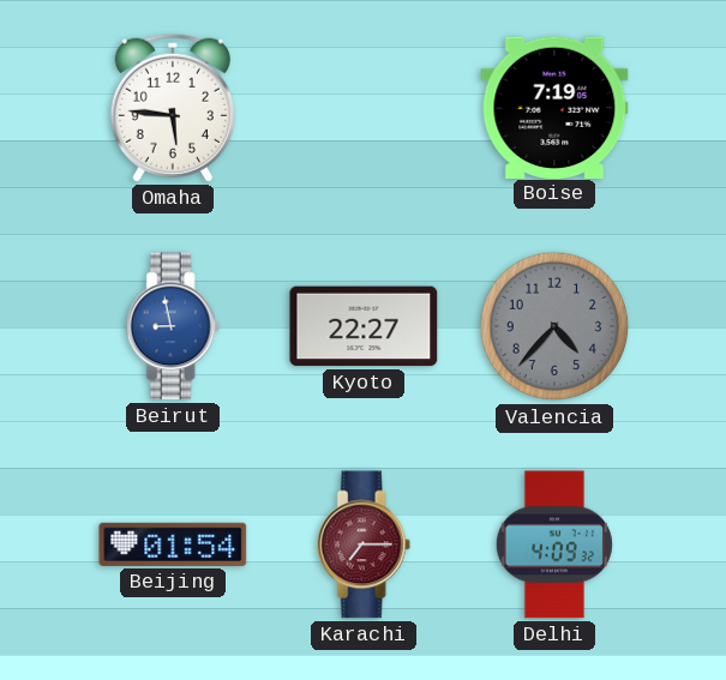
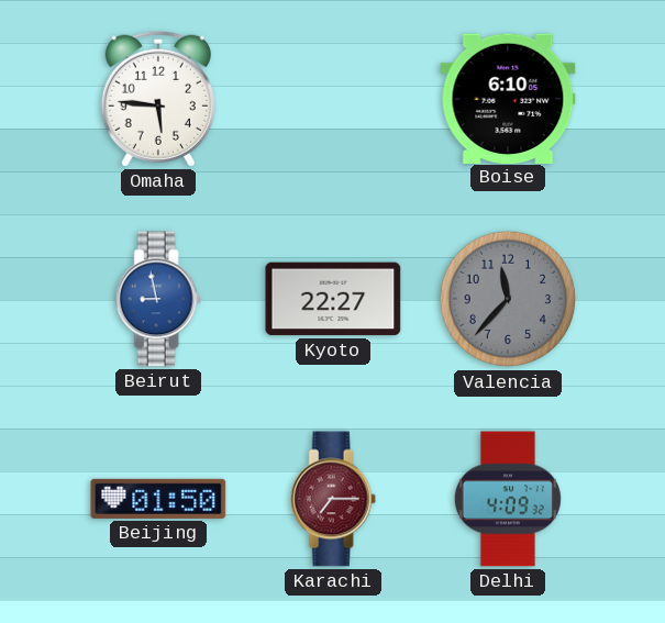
Boise: 7:19 -> 6:10 (508, 98)
Valencia: 4:37 -> 11:37 (508, 299)
Beijing: 01:54 -> 01:50 (158, 499)
